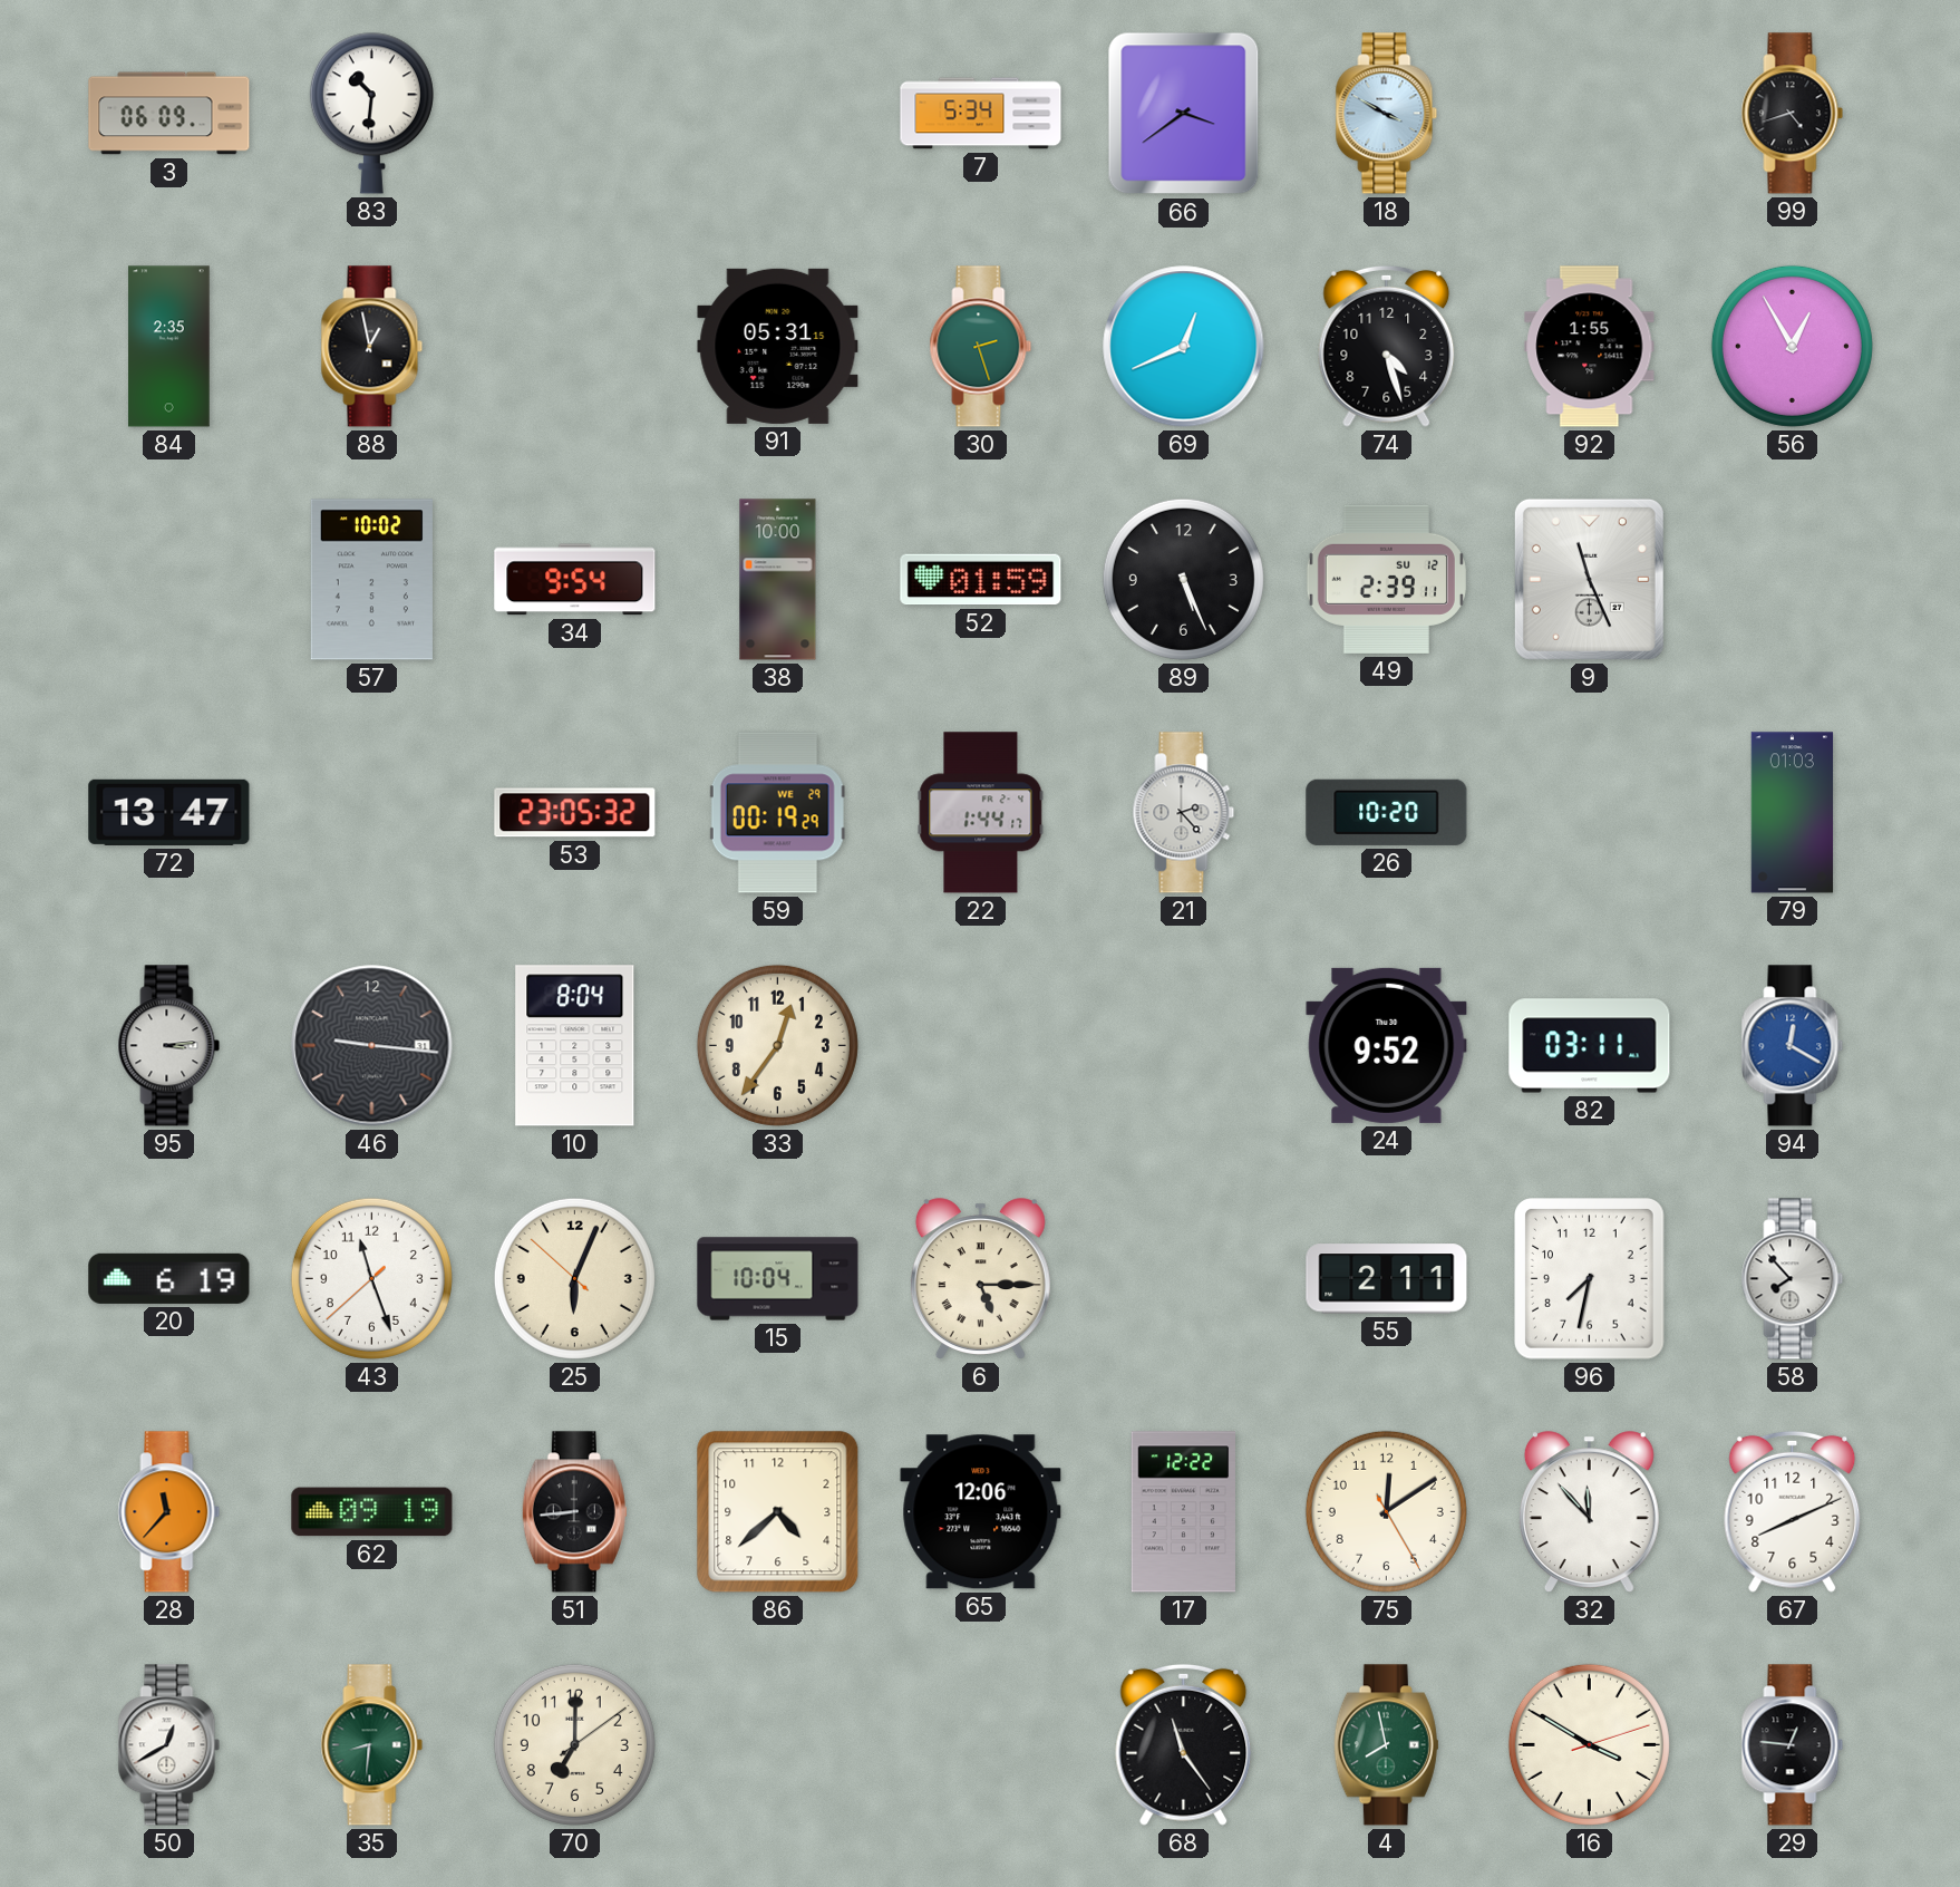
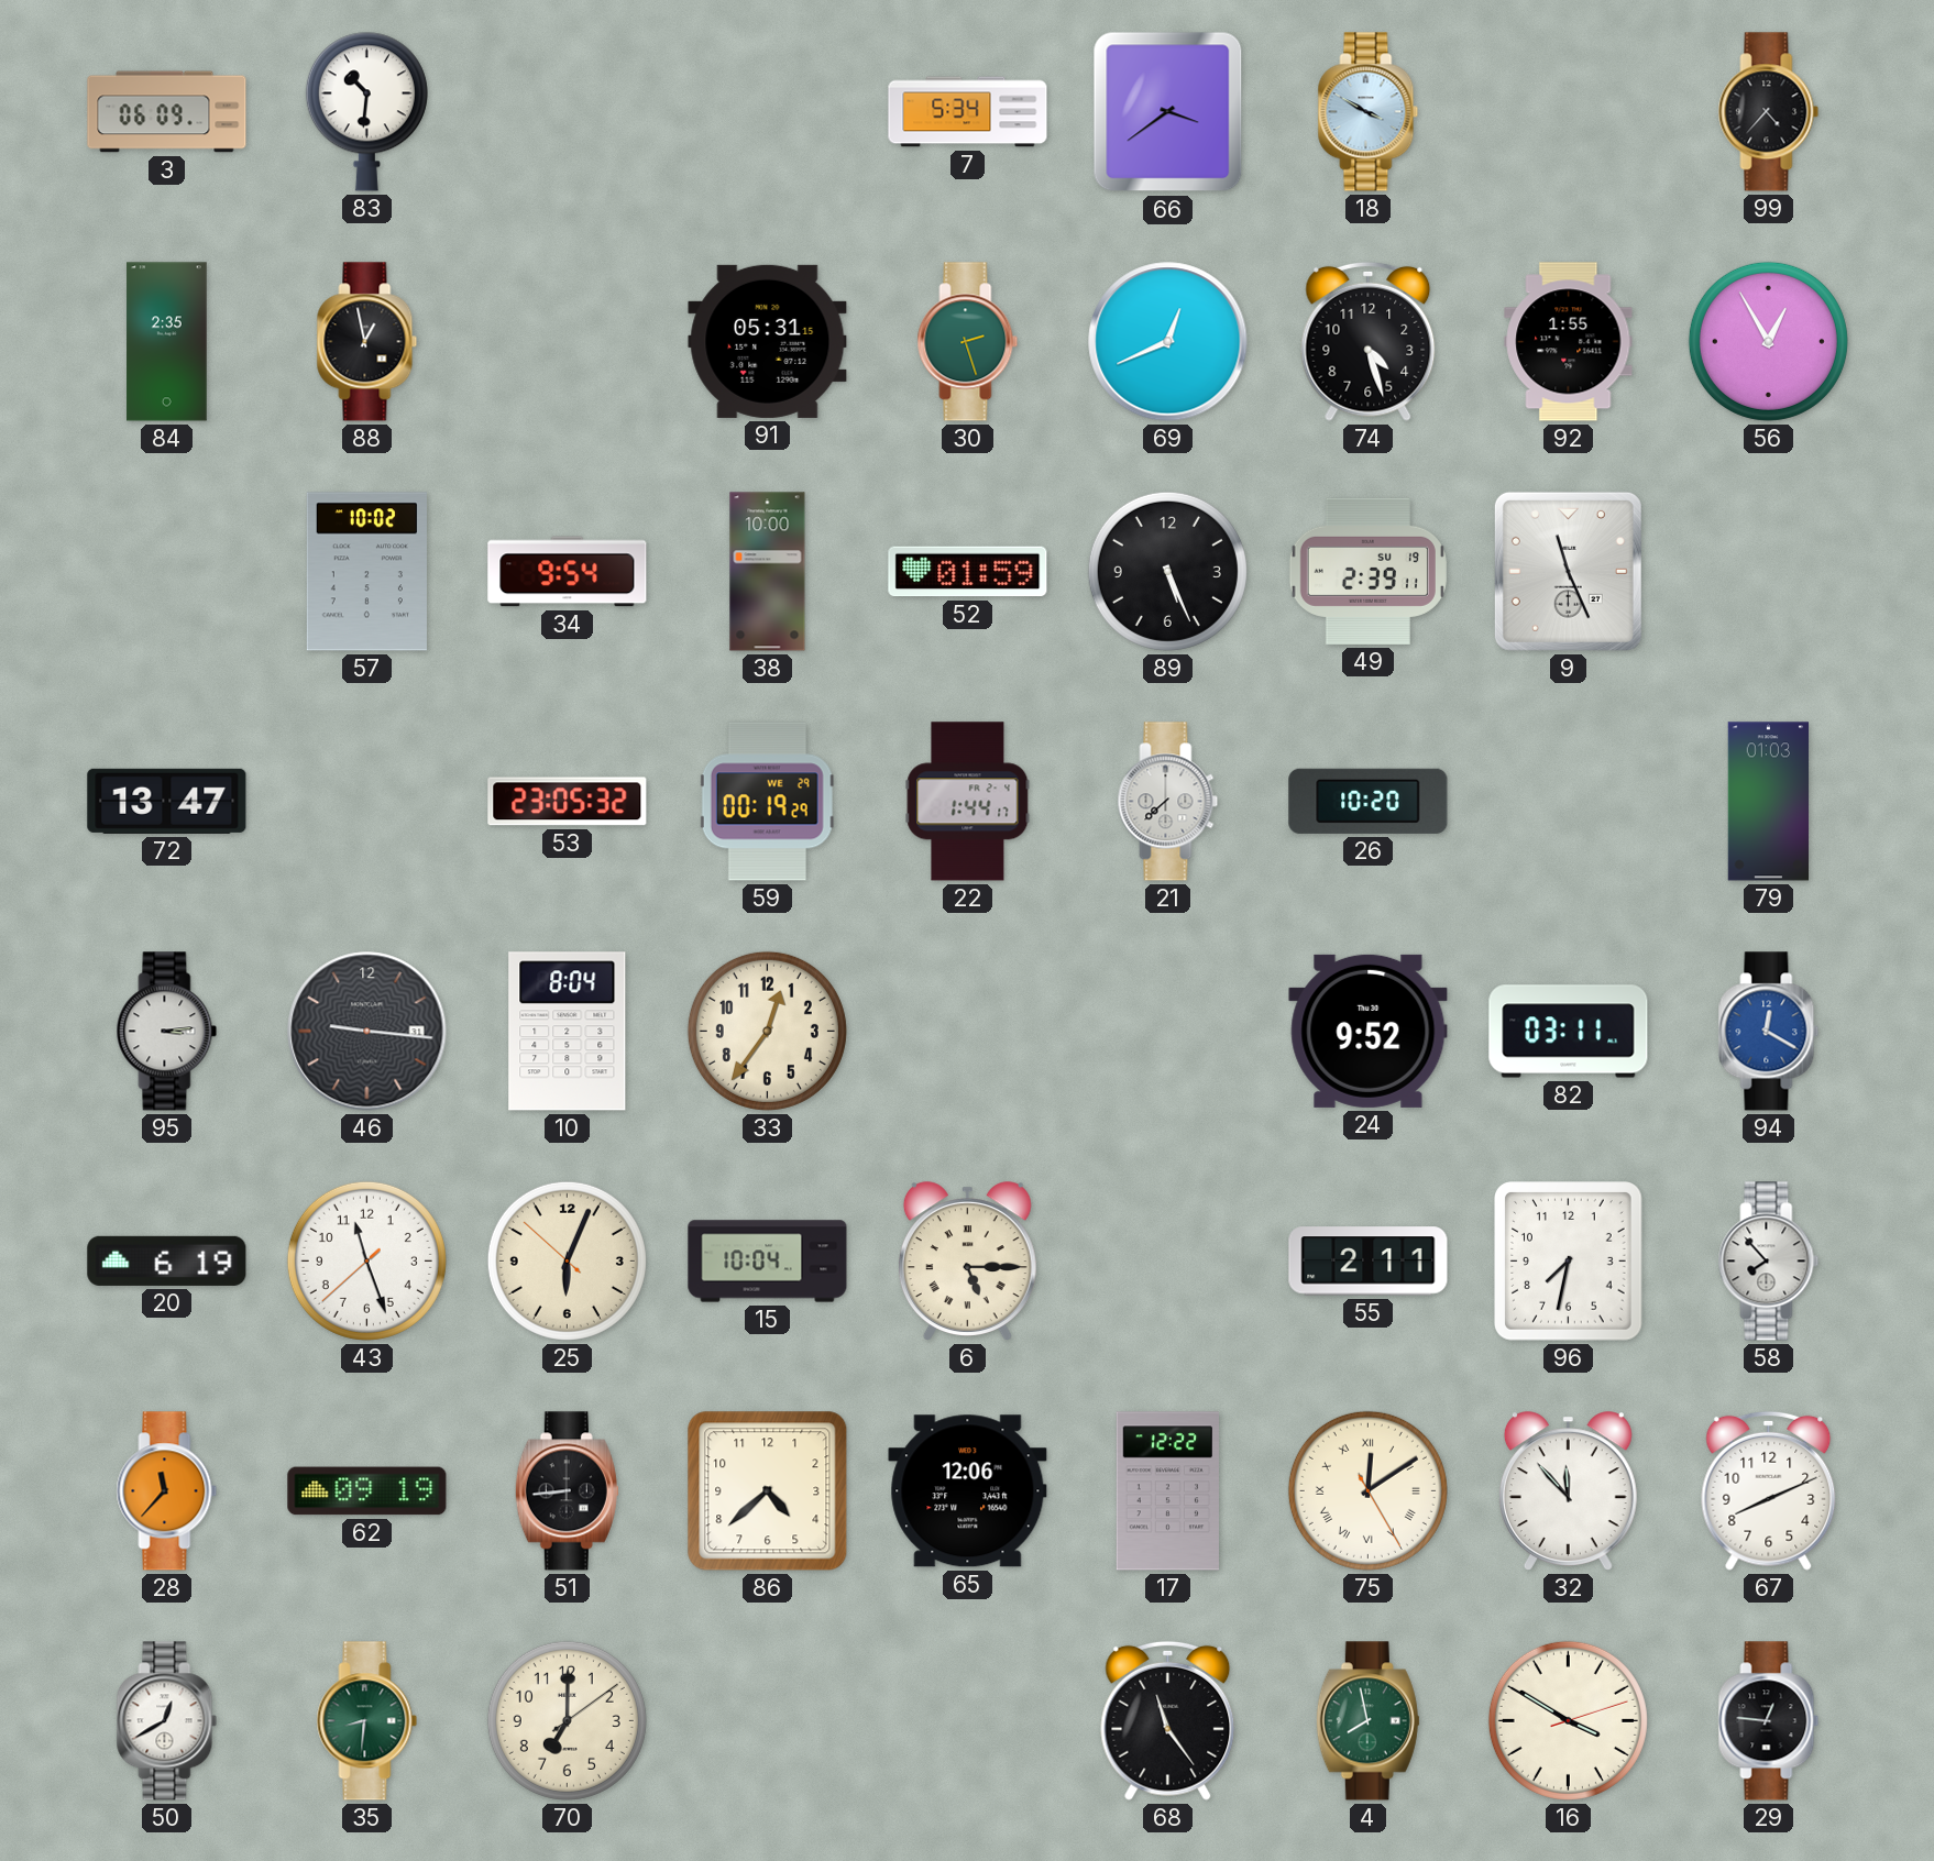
99: 4:42 -> 4:37 (1769, 112)
49 date: SU 12 -> SU 19 (1367, 571)
21: 2:23 -> 7:38 (1168, 802)
75 numerals: Arabic -> Roman (1367, 1490)
